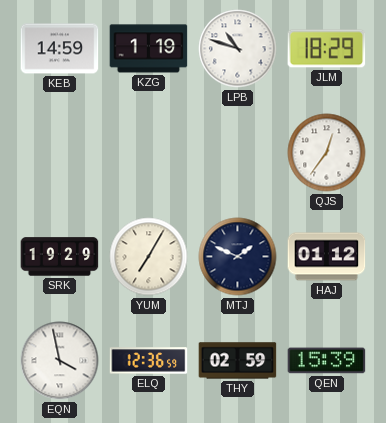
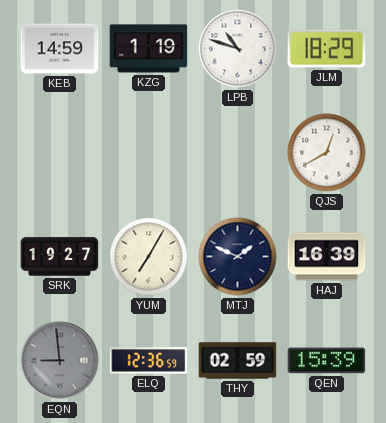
QJS: 12:36 -> 12:40 (327, 153)
SRK: 19:29 -> 19:27 (60, 257)
HAJ: 01:12 -> 16:39 (327, 257)
EQN: 3:58 -> 8:59 (60, 361)
EQN dial: white -> grey (60, 361)
